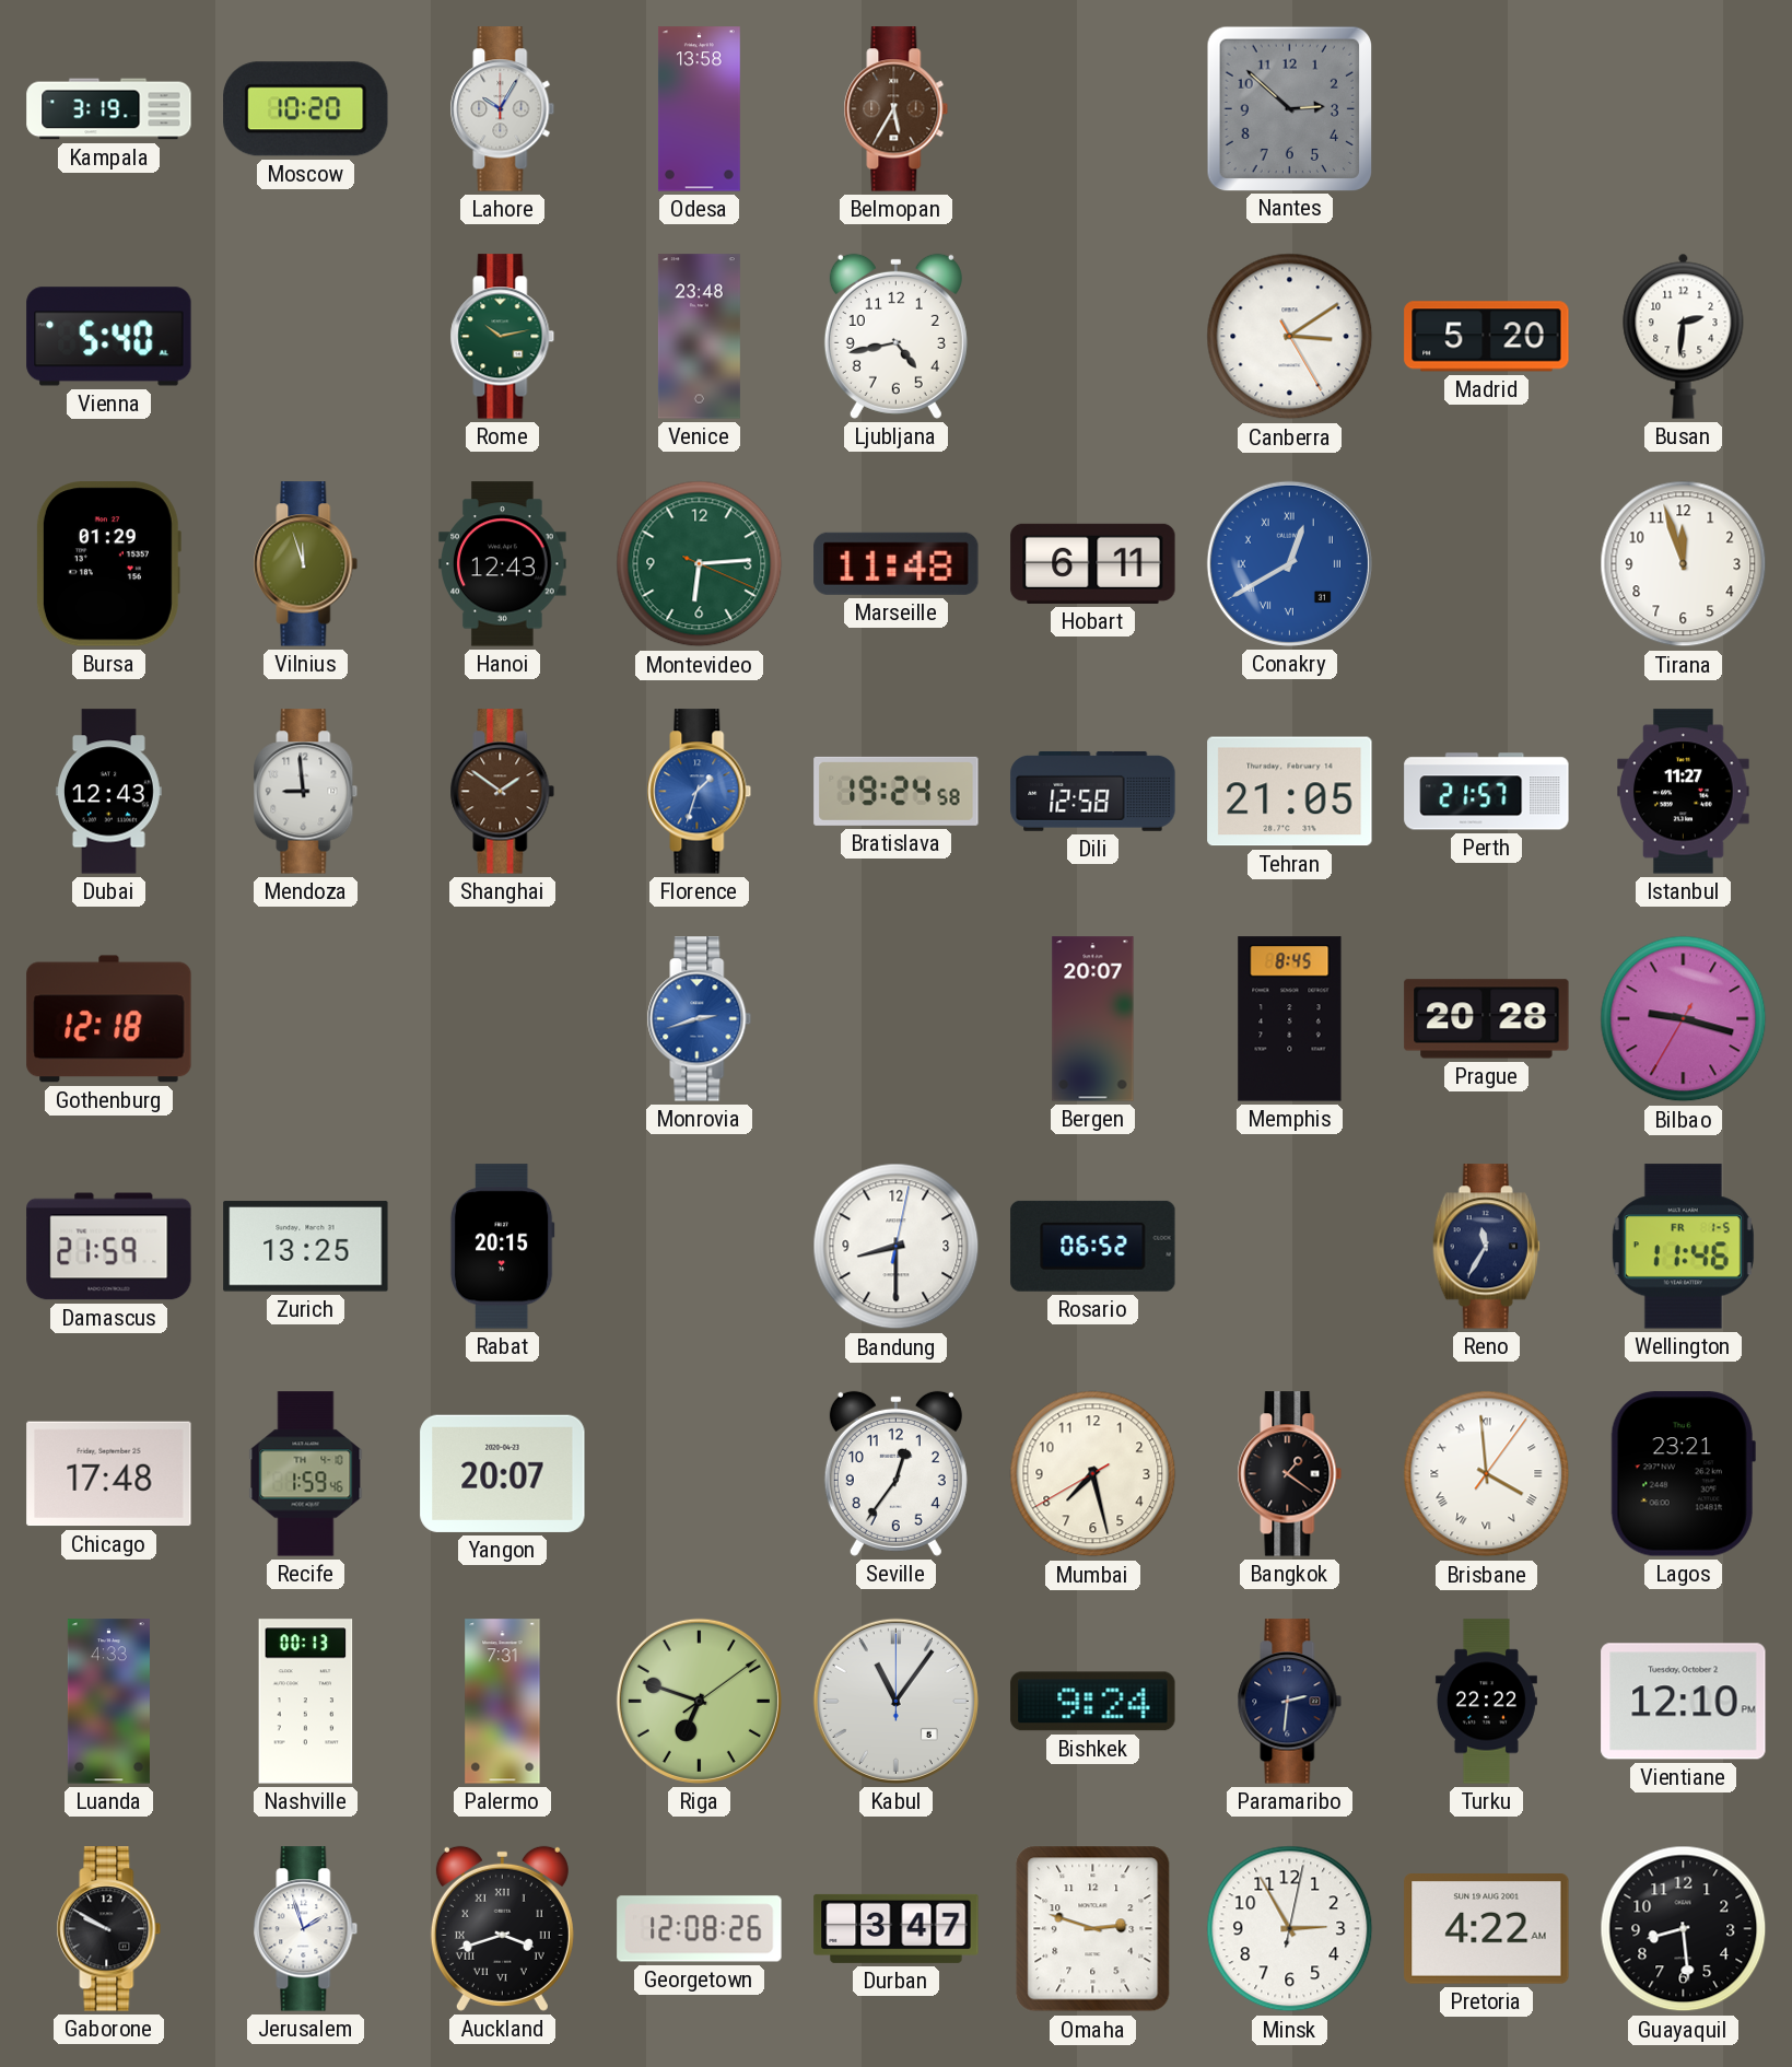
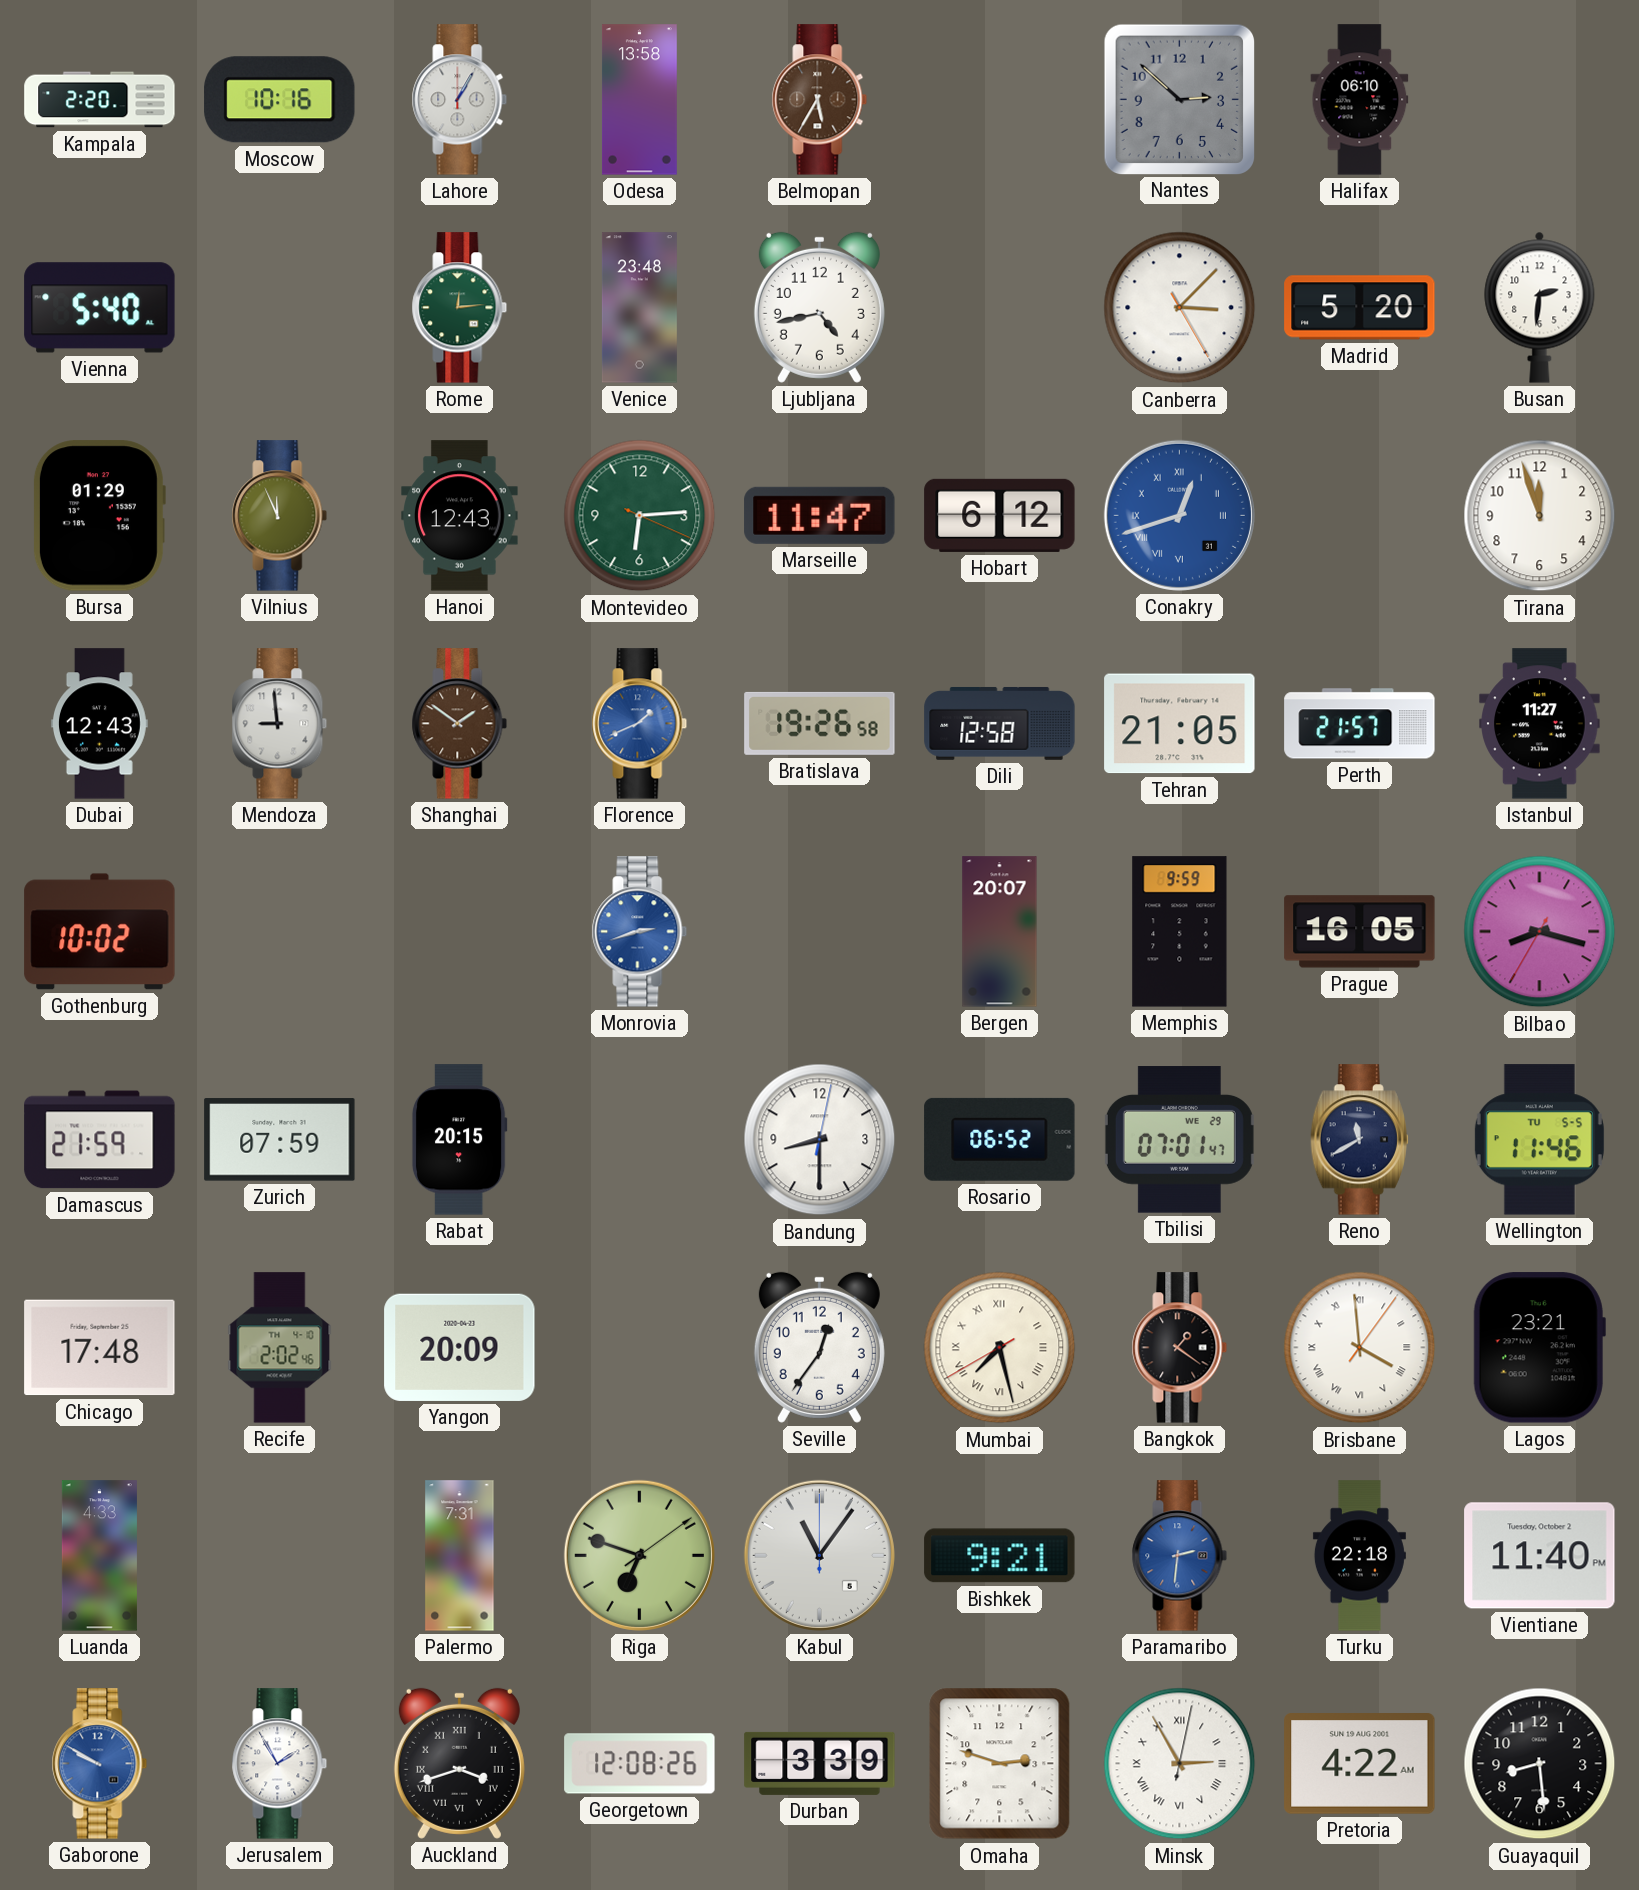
Kampala: 3:19 -> 2:20 (100, 100)
Moscow: 10:20 -> 10:16 (280, 100)
Lahore: 10:05 -> 1:05 (460, 100)
Halifax: none -> 06:10 (1360, 100)
Rome: 10:13 -> 12:14 (460, 308)
Canberra: 3:09 -> 3:07 (1180, 308)
Vilnius: 11:57 -> 11:56 (280, 516)
Marseille: 11:48 -> 11:47 (820, 515)
Hobart: 6:11 -> 6:12 (1000, 515)
Conakry: 12:40 -> 12:42 (1179, 515)
Florence: 1:33 -> 1:41 (640, 724)
Bratislava: 19:24 -> 19:26 (820, 723)
Gothenburg: 12:18 -> 10:02 (100, 932)
Memphis: 8:45 -> 9:59 (1180, 932)
Prague: 20:28 -> 16:05 (1360, 932)
Bilbao: 9:17 -> 8:17 (1540, 932)
Zurich: 13:25 -> 07:59 (280, 1140)
Tbilisi: none -> 07:01 (1179, 1140)
Reno: 11:35 -> 11:40 (1359, 1140)
Wellington date: FR 1-5 -> TU 5-5 (1539, 1140)
Recife: 1:59 -> 2:02 (280, 1348)
Yangon: 20:07 -> 20:09 (460, 1347)
Mumbai numerals: Arabic -> Roman (1000, 1348)
Nashville: 00:13 -> none (306, 1702)
Bishkek: 9:24 -> 9:21 (1000, 1556)
Paramaribo dial: navy -> blue (1180, 1556)
Turku: 22:22 -> 22:18 (1359, 1556)
Vientiane: 12:10 -> 11:40 (1540, 1556)
Gaborone dial: black -> blue (100, 1764)
Jerusalem: 1:57 -> 1:55 (280, 1764)
Durban: 3:47 -> 3:39 (820, 1763)
Minsk numerals: Arabic -> Roman (1180, 1764)
